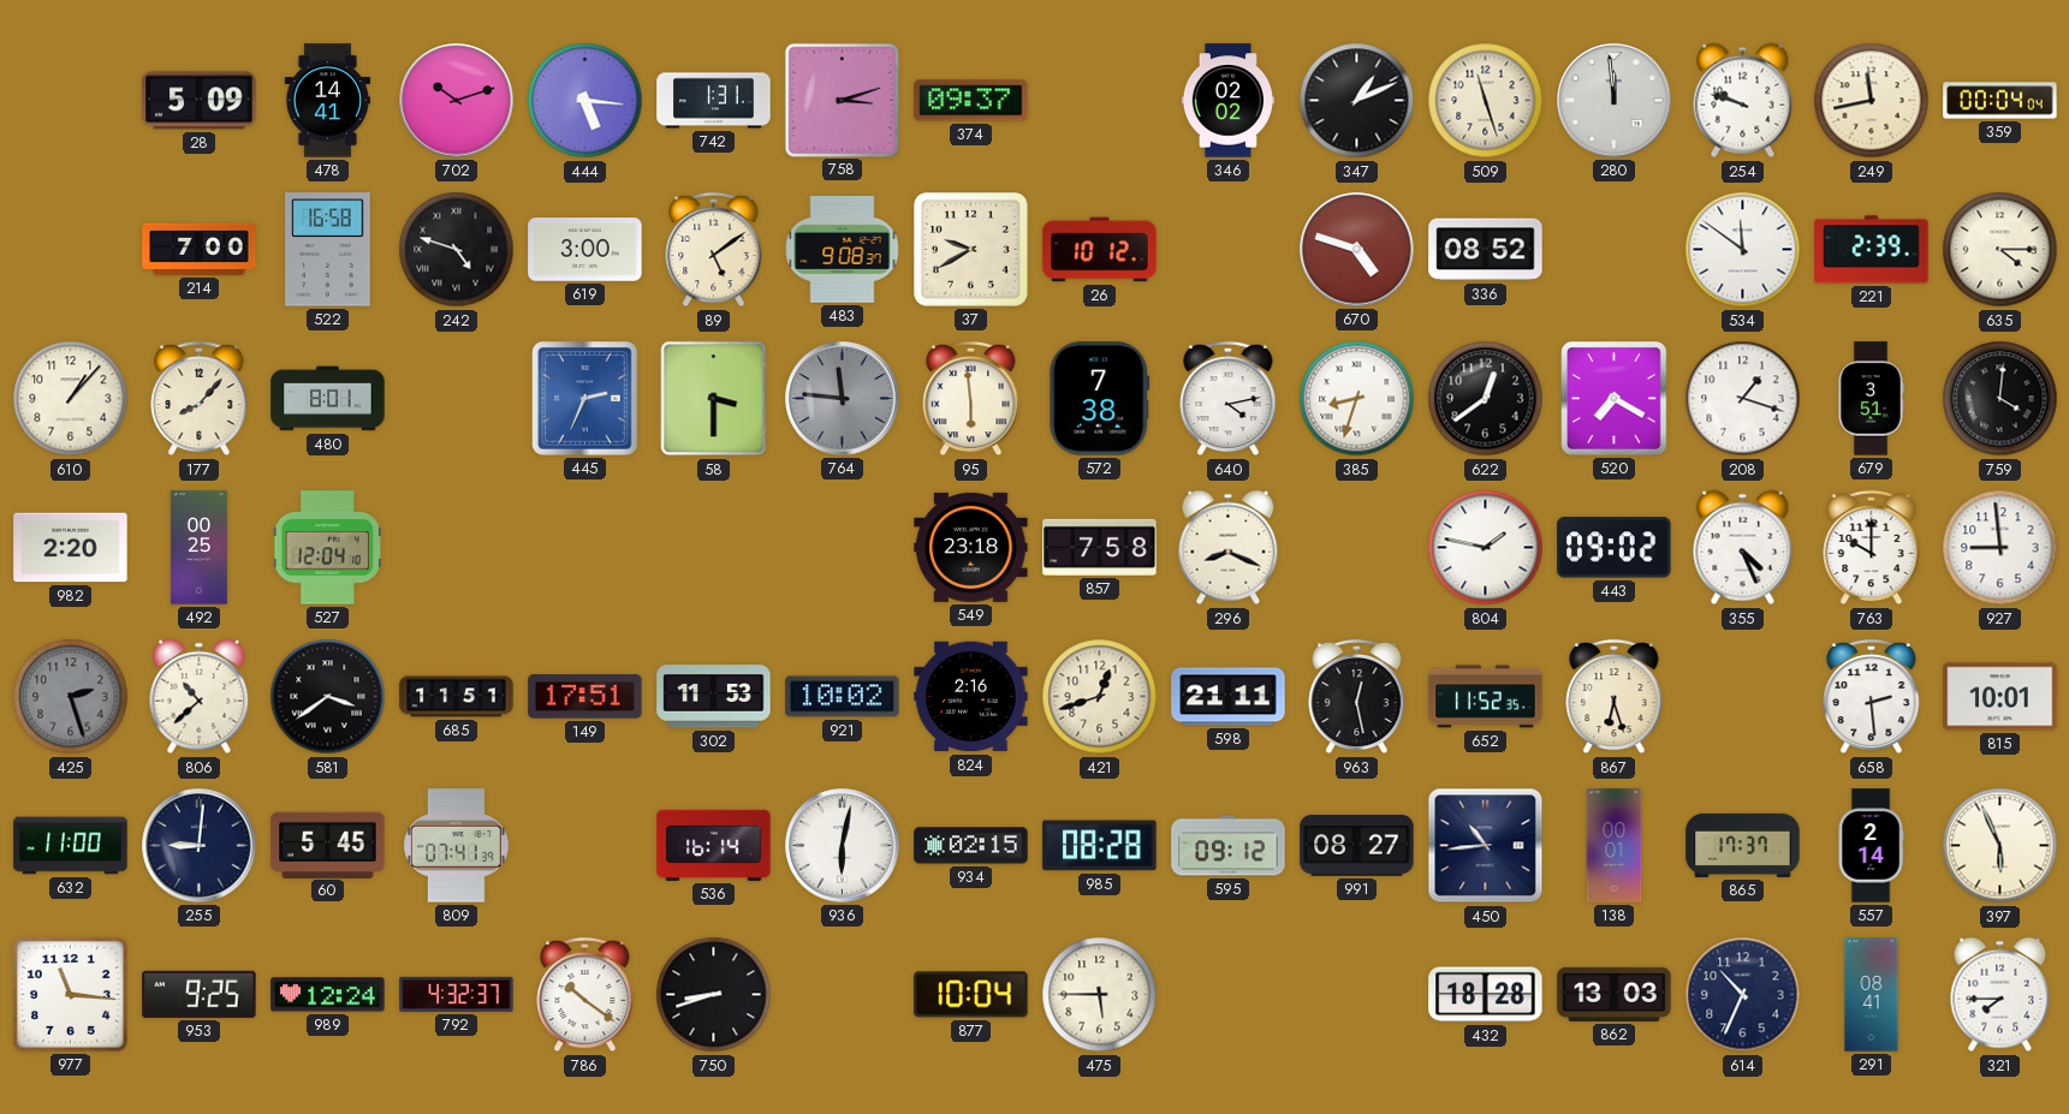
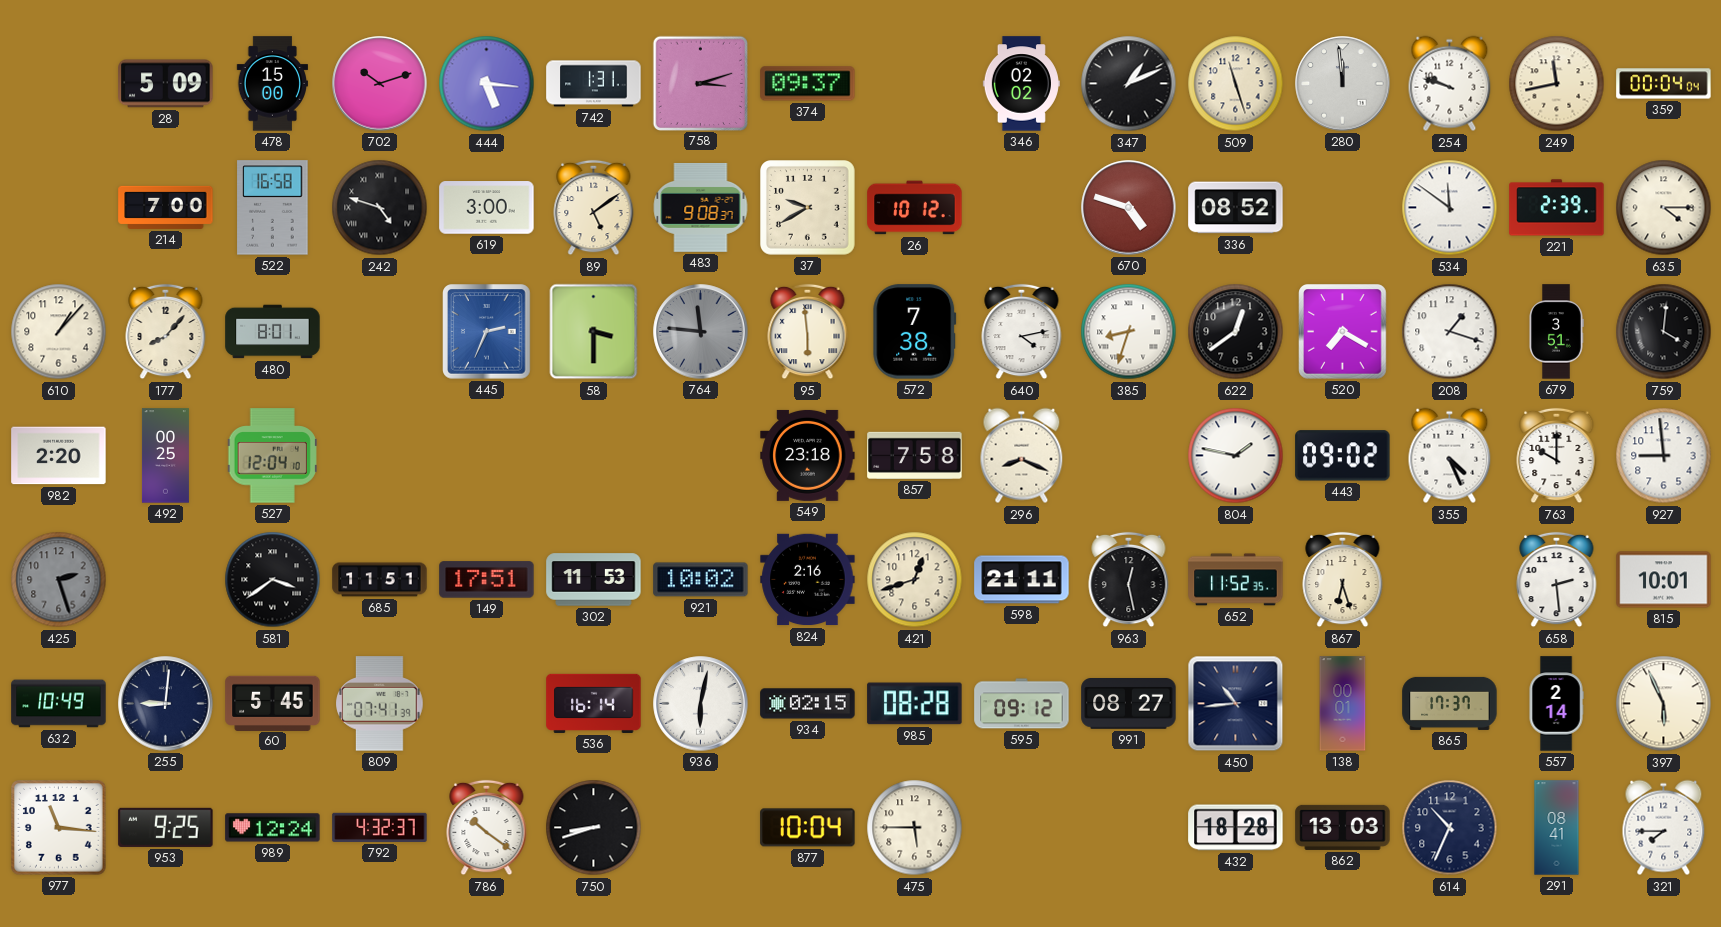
478: 14:41 -> 15:00 (273, 84)
806: 10:38 -> none (200, 697)
632: 11:00 -> 10:49 (59, 704)
